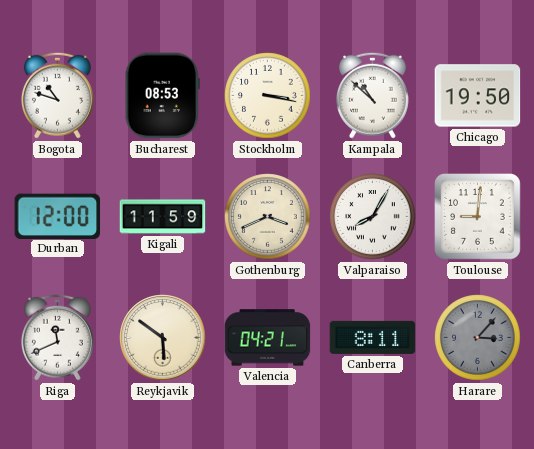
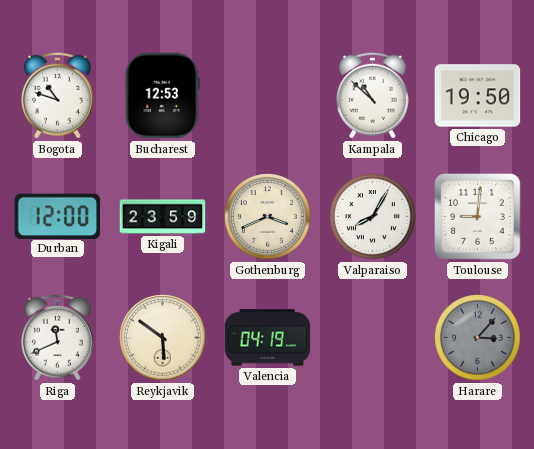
Bucharest: 08:53 -> 12:53 (162, 96)
Stockholm: 3:17 -> none (268, 96)
Kigali: 11:59 -> 23:59 (163, 217)
Valencia: 04:21 -> 04:19 (268, 338)
Canberra: 8:11 -> none (373, 337)
